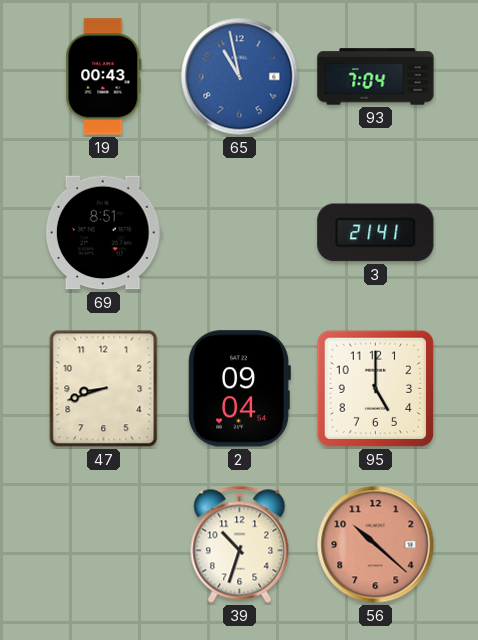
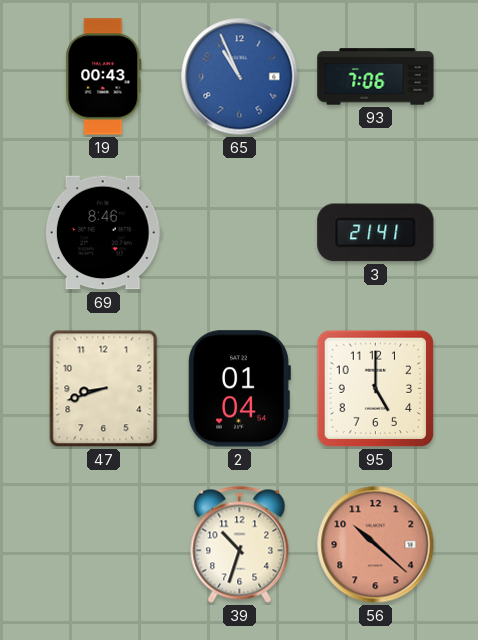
65: 10:58 -> 10:56 (240, 77)
93: 7:04 -> 7:06 (376, 77)
69: 8:51 -> 8:46 (103, 233)
2: 09:04 -> 01:04 (239, 389)
